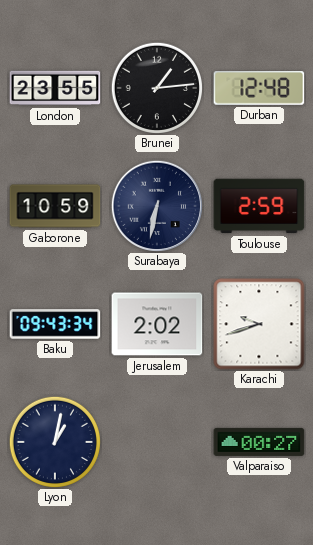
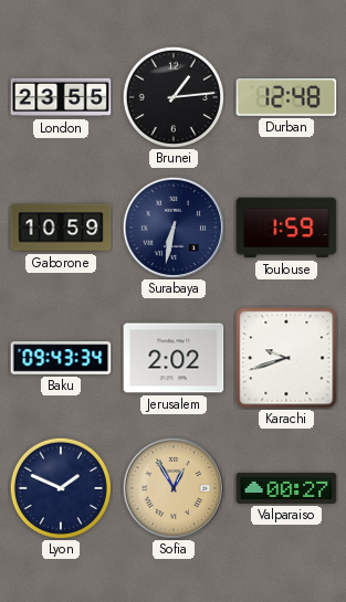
Toulouse: 2:59 -> 1:59 (286, 228)
Lyon: 1:02 -> 1:49 (60, 487)
Sofia: none -> 12:55 (172, 487)
